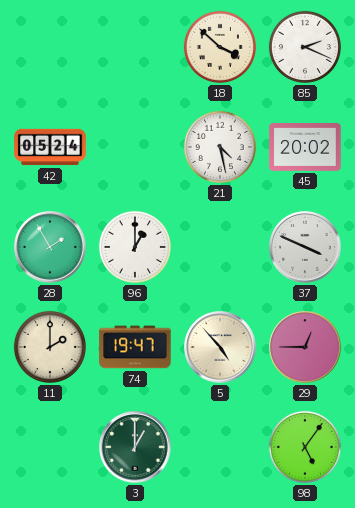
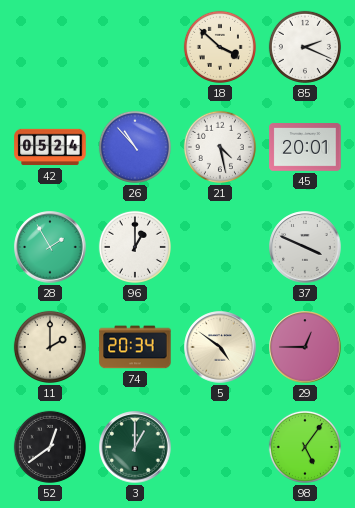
26: none -> 10:53 (135, 147)
45: 20:02 -> 20:01 (305, 147)
74: 19:47 -> 20:34 (135, 347)
5: 4:53 -> 4:51 (220, 347)
52: none -> 12:39 (50, 447)
